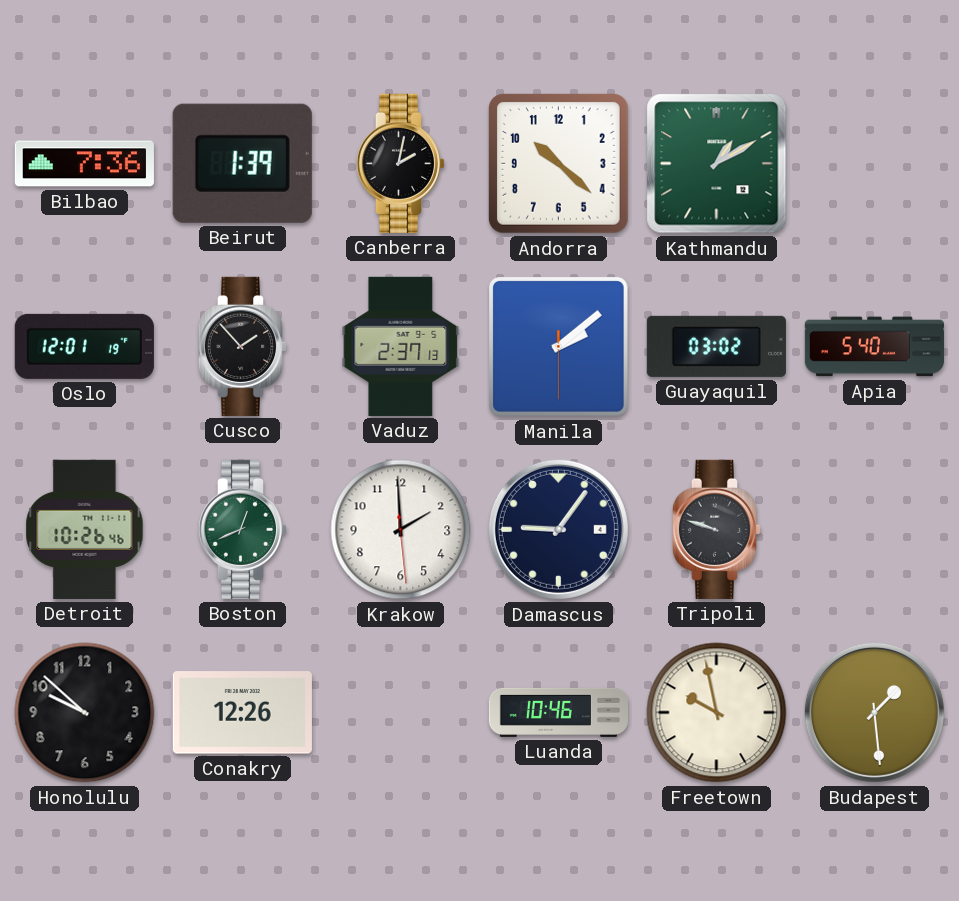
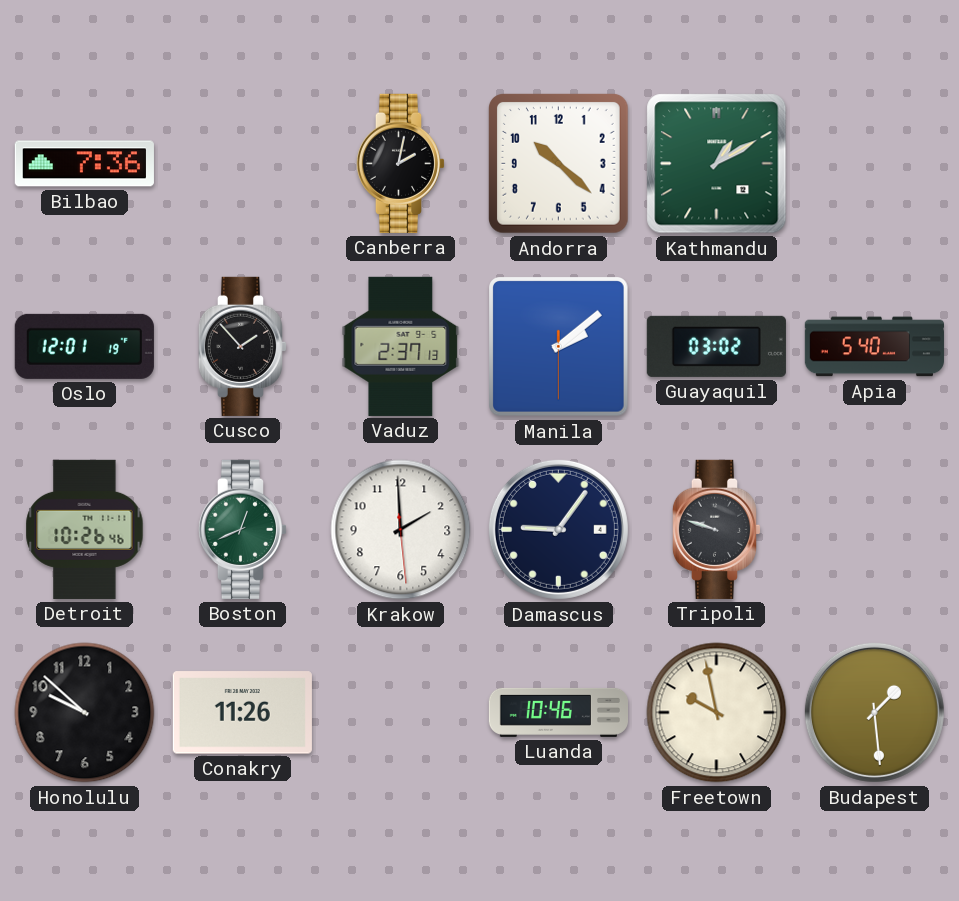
Beirut: 1:39 -> none (242, 163)
Conakry: 12:26 -> 11:26 (242, 713)
